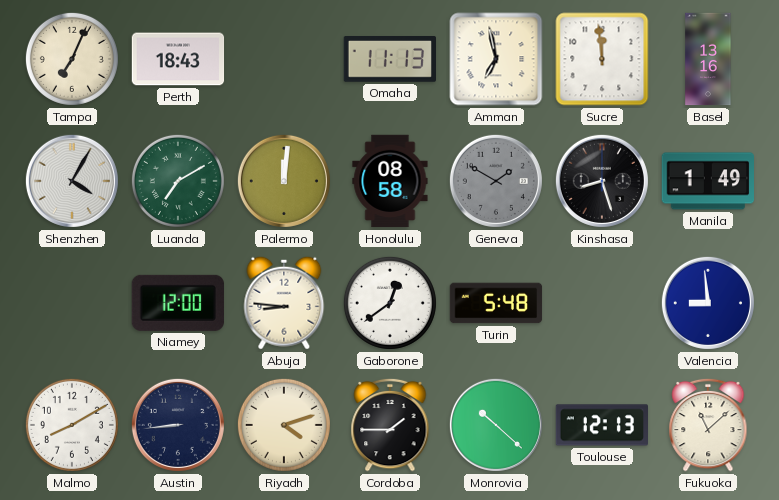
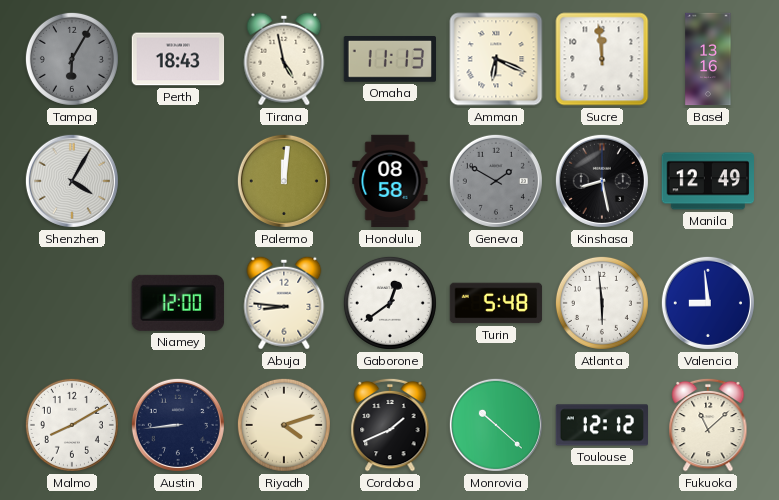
Tampa: 7:04 -> 6:05 (72, 59)
Tampa dial: cream -> grey (72, 59)
Tirana: none -> 4:58 (284, 59)
Amman: 6:58 -> 6:19 (496, 59)
Luanda: 7:10 -> none (178, 181)
Kinshasa: 8:27 -> 8:28 (602, 181)
Manila: 1:49 -> 12:49 (707, 181)
Atlanta: none -> 5:59 (602, 303)
Cordoba: 1:45 -> 1:41 (390, 425)
Toulouse: 12:13 -> 12:12 (601, 425)
